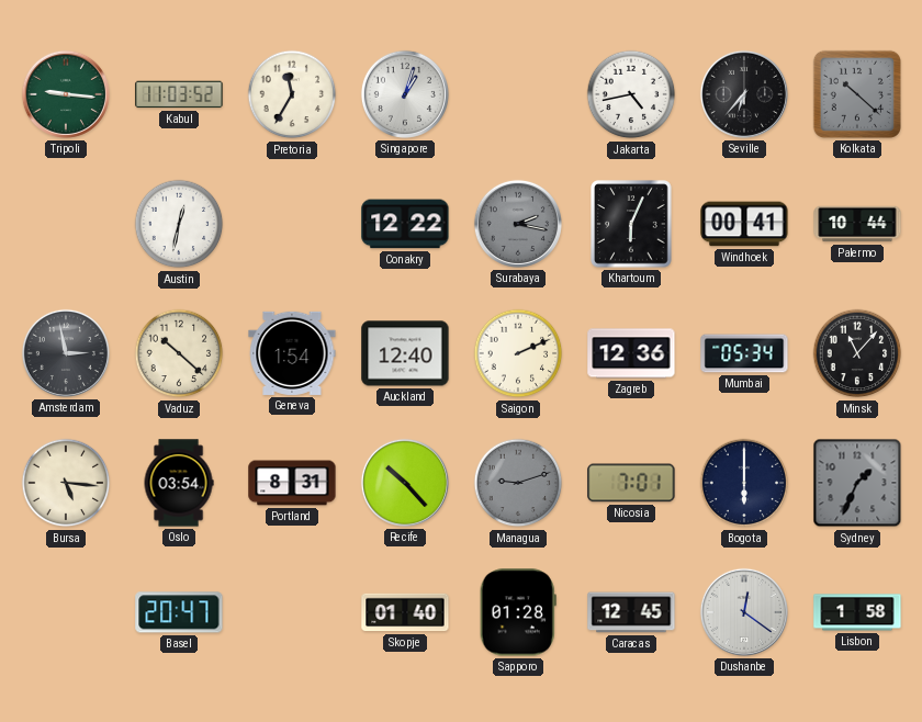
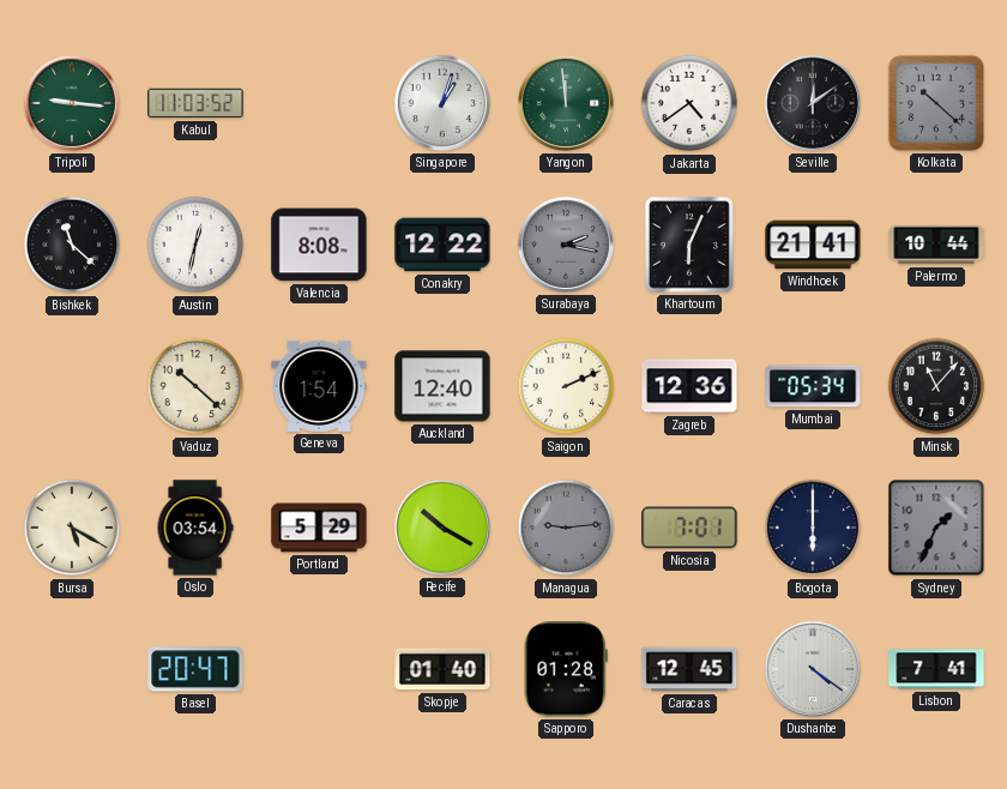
Pretoria: 11:35 -> none (292, 94)
Yangon: none -> 11:59 (566, 103)
Jakarta: 4:43 -> 4:39 (689, 103)
Seville: 6:37 -> 12:09 (813, 103)
Bishkek: none -> 11:22 (72, 245)
Valencia: none -> 8:08 (319, 245)
Windhoek: 00:41 -> 21:41 (813, 245)
Amsterdam: 2:58 -> none (66, 353)
Bursa: 5:16 -> 5:20 (72, 528)
Portland: 8:31 -> 5:29 (319, 528)
Recife: 10:23 -> 10:20 (442, 528)
Managua: 9:12 -> 9:14 (566, 528)
Dushanbe: 12:21 -> 4:21 (813, 669)
Lisbon: 1:58 -> 7:41 (936, 669)
